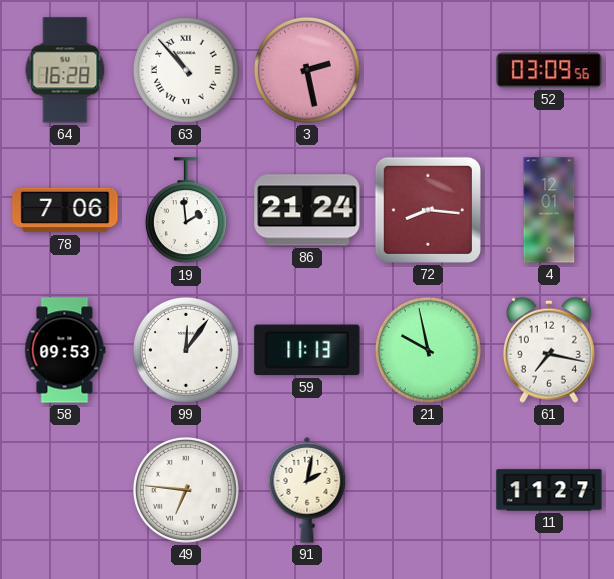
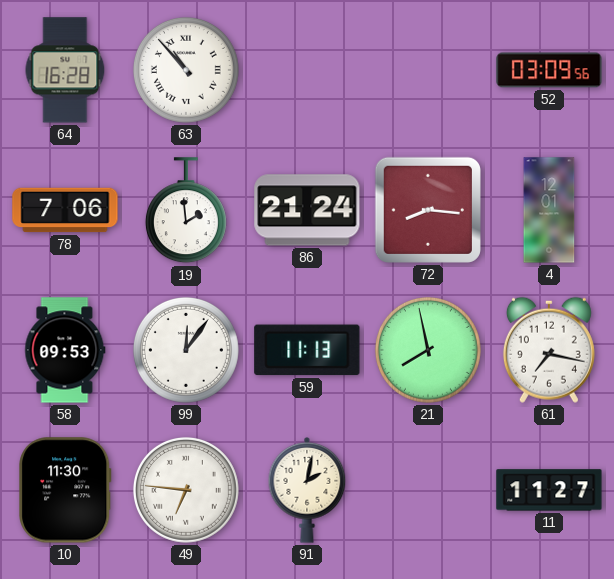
3: 2:28 -> none (307, 70)
21: 9:58 -> 7:58 (428, 350)
10: none -> 11:30 (65, 490)
